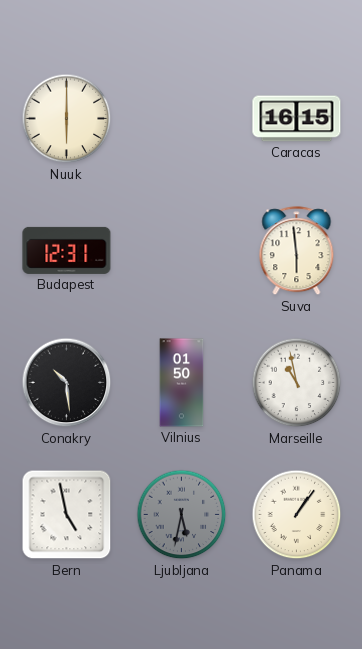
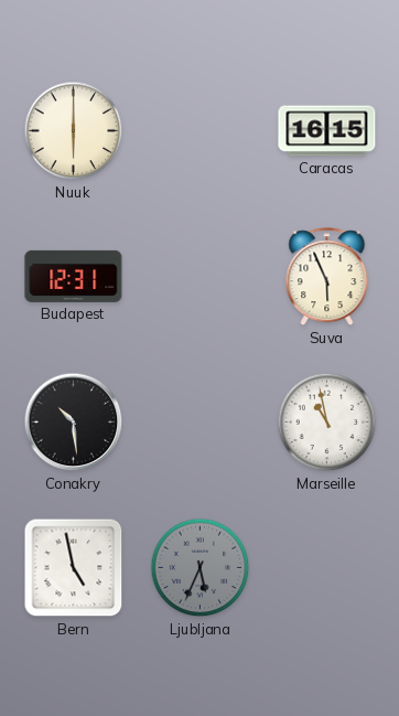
Suva: 5:59 -> 5:56 (327, 277)
Vilnius: 01:50 -> none (182, 383)
Ljubljana: 5:32 -> 5:34 (201, 568)
Panama: 1:06 -> none (297, 515)
